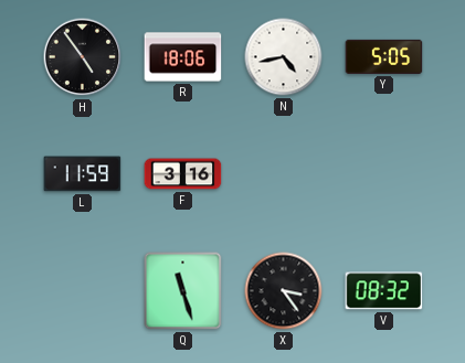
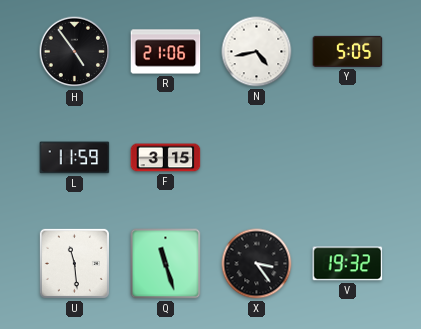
R: 18:06 -> 21:06 (166, 52)
F: 3:16 -> 3:15 (166, 158)
U: none -> 11:29 (74, 263)
V: 08:32 -> 19:32 (348, 264)
